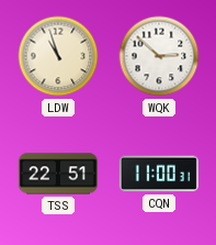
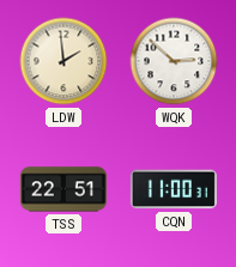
LDW: 10:57 -> 1:59 (63, 61)
